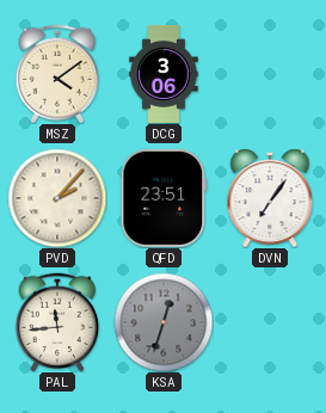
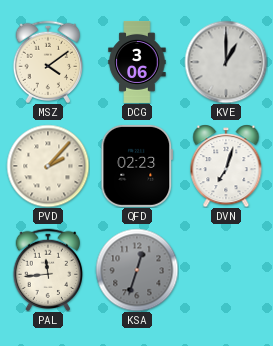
KVE: none -> 1:00 (226, 62)
QFD: 23:51 -> 02:23 (137, 166)
DVN: 7:06 -> 7:03 (226, 166)
